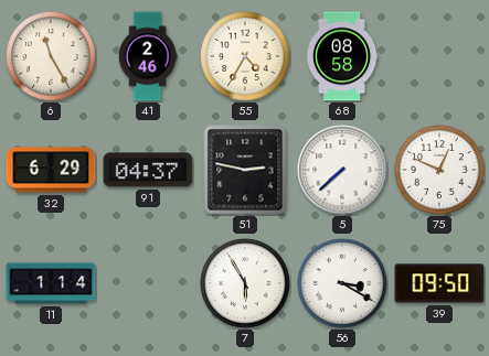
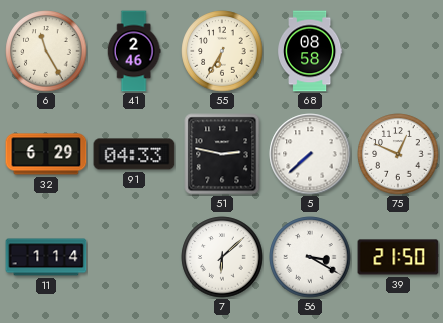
55: 4:35 -> 6:35 (222, 51)
91: 04:37 -> 04:33 (134, 154)
7: 5:55 -> 6:08 (222, 257)
39: 09:50 -> 21:50 (398, 257)
